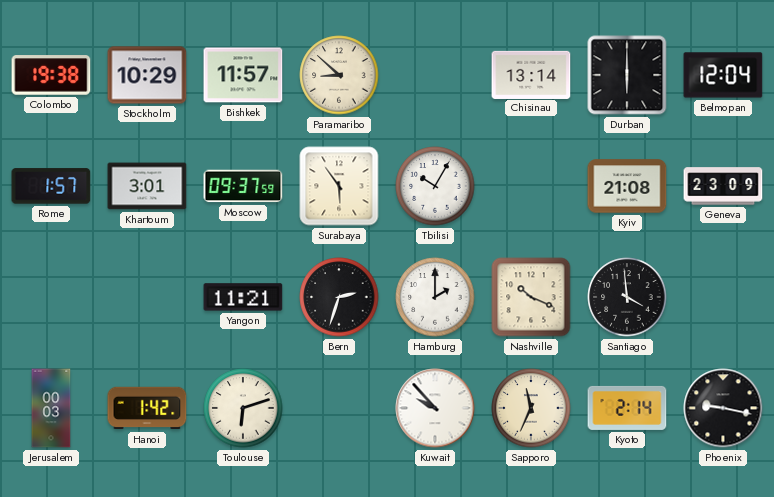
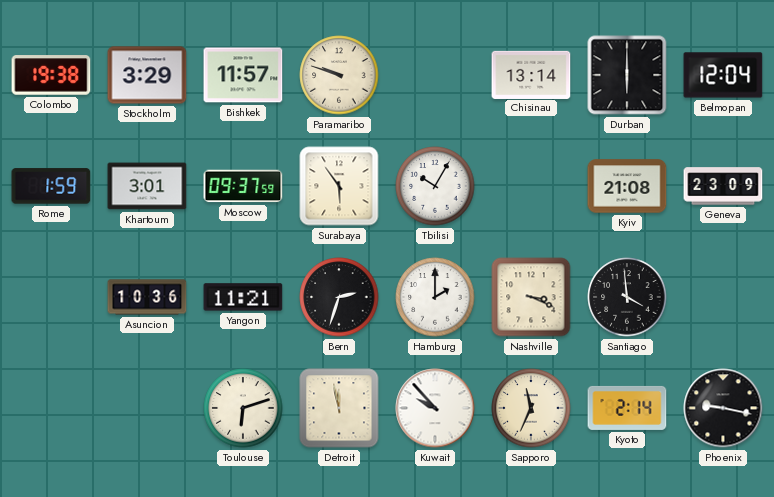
Stockholm: 10:29 -> 3:29 (147, 75)
Paramaribo: 8:52 -> 9:48 (339, 75)
Rome: 1:57 -> 1:59 (51, 186)
Asuncion: none -> 10:36 (147, 297)
Nashville: 10:19 -> 3:19 (531, 297)
Jerusalem: 00:03 -> none (51, 408)
Hanoi: 1:42 -> none (147, 408)
Detroit: none -> 11:58 (339, 408)
